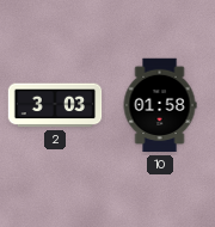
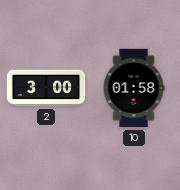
2: 3:03 -> 3:00 (46, 88)
